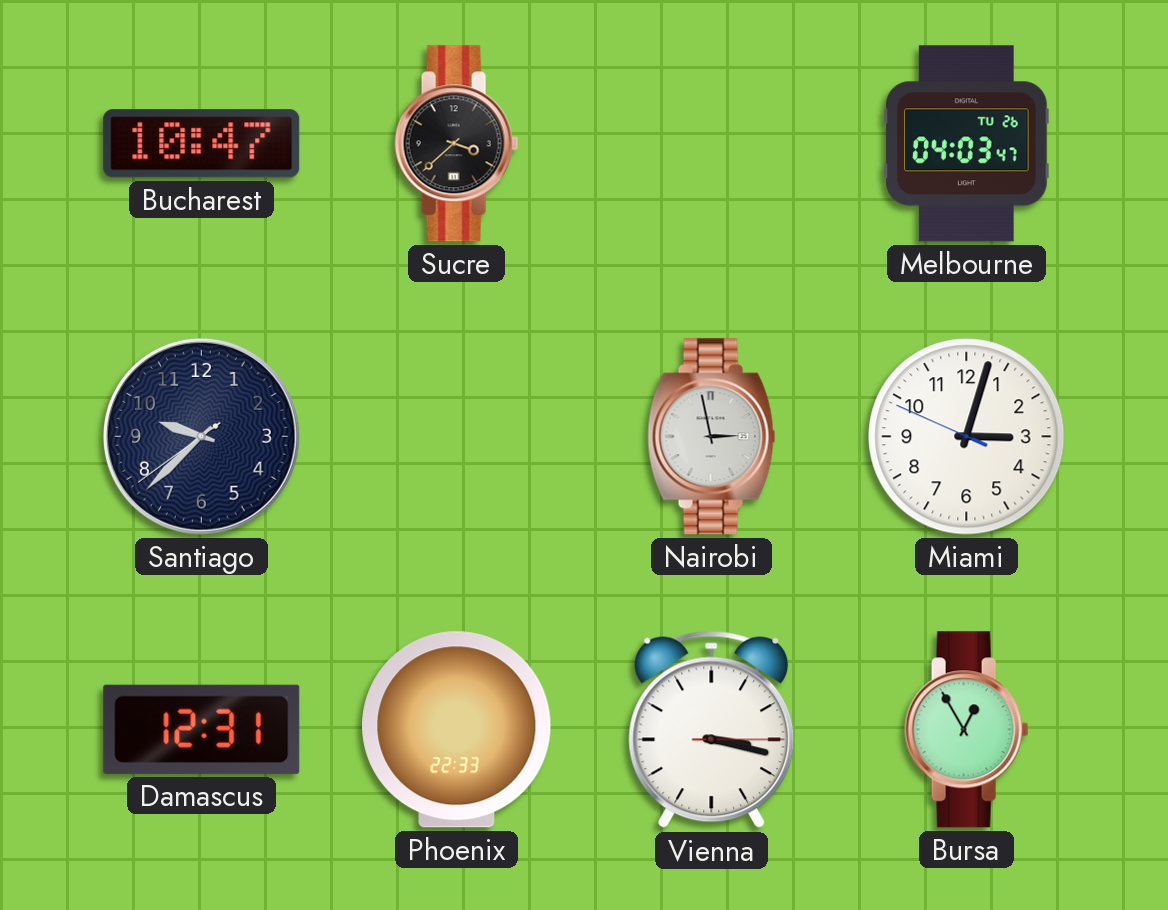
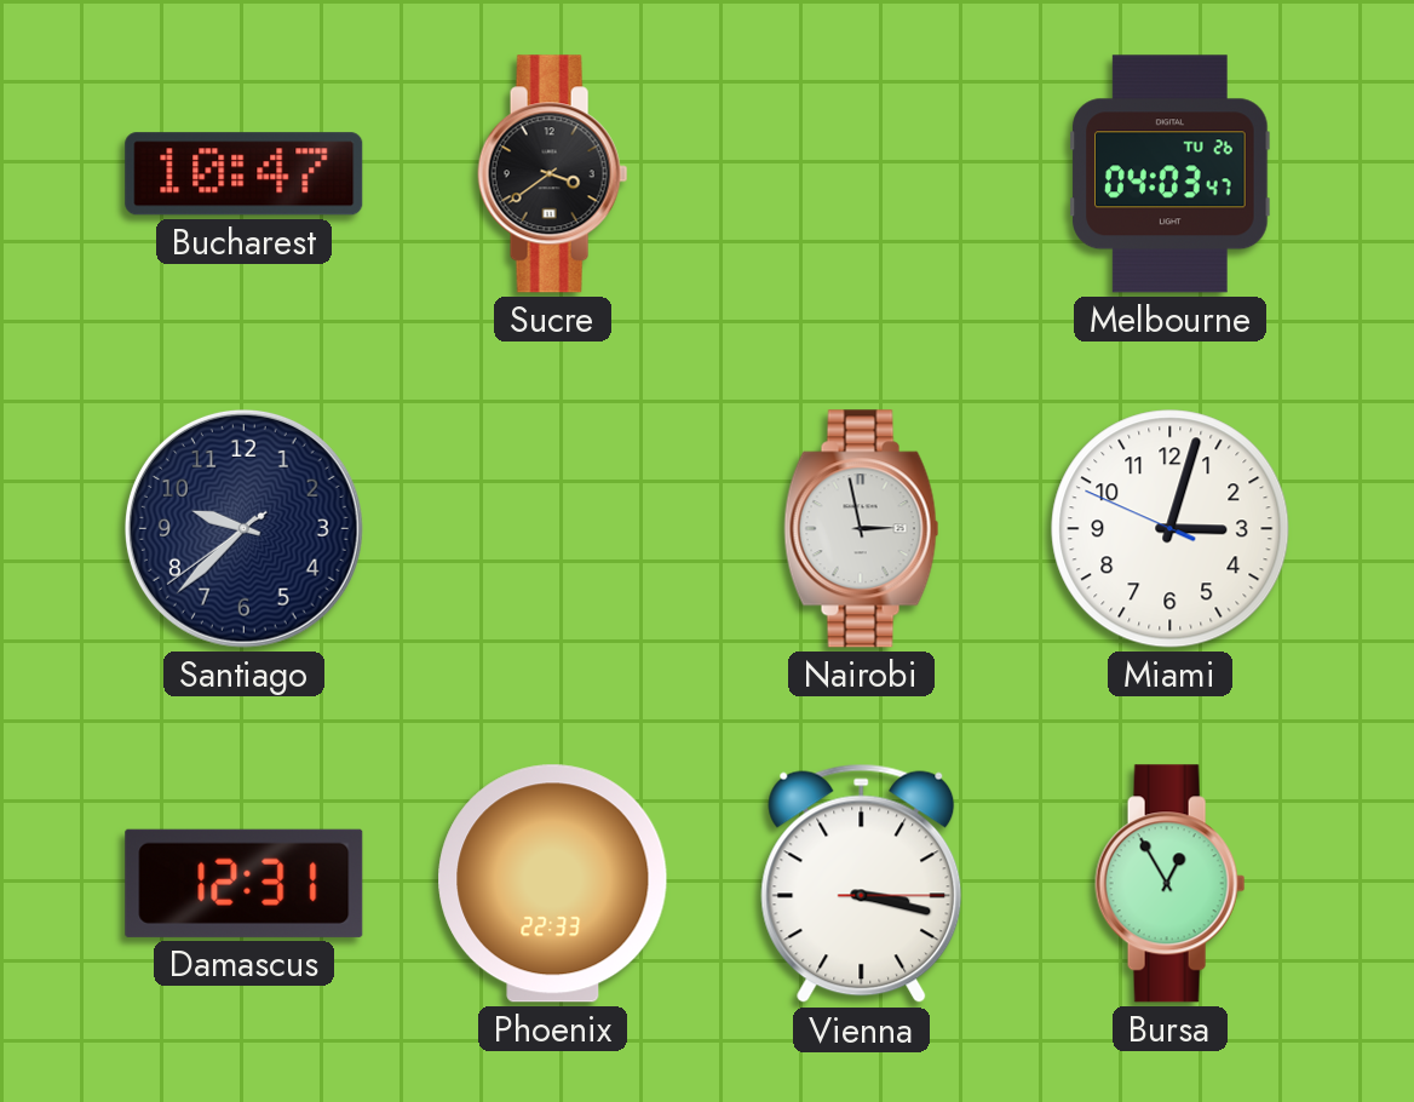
Sucre: 3:38 -> 3:39 (553, 174)
